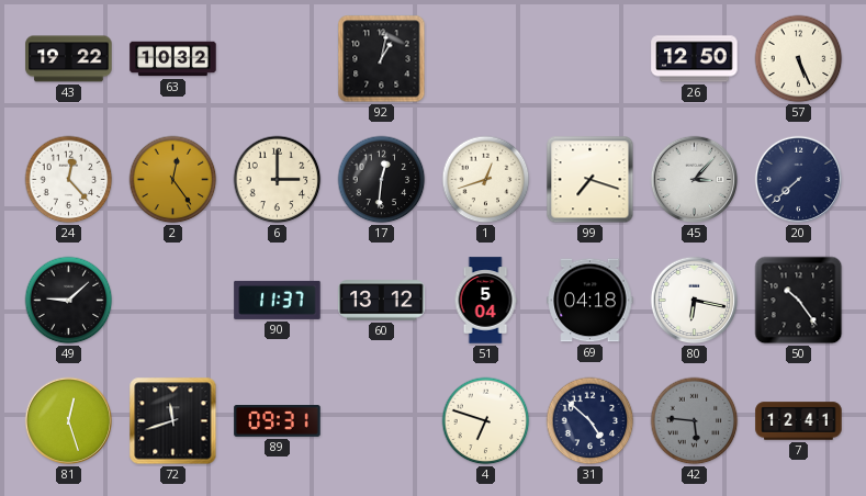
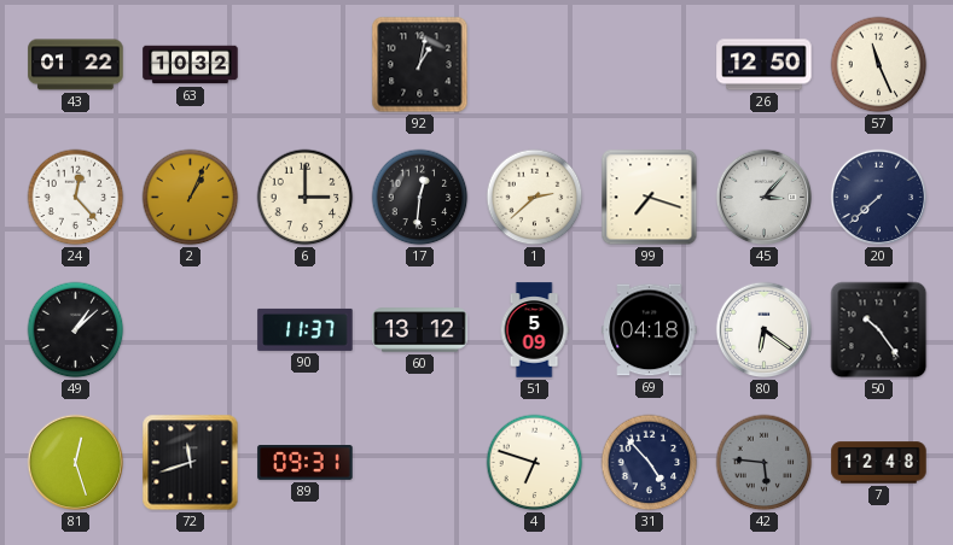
43: 19:22 -> 01:22 (76, 65)
57: 5:26 -> 11:26 (879, 65)
2: 12:24 -> 1:04 (191, 198)
1: 12:42 -> 2:38 (535, 198)
49: 9:08 -> 1:08 (76, 330)
51: 5:04 -> 5:09 (534, 330)
80: 6:17 -> 6:21 (765, 330)
31: 4:52 -> 4:53 (650, 463)
7: 12:41 -> 12:48 (879, 463)
